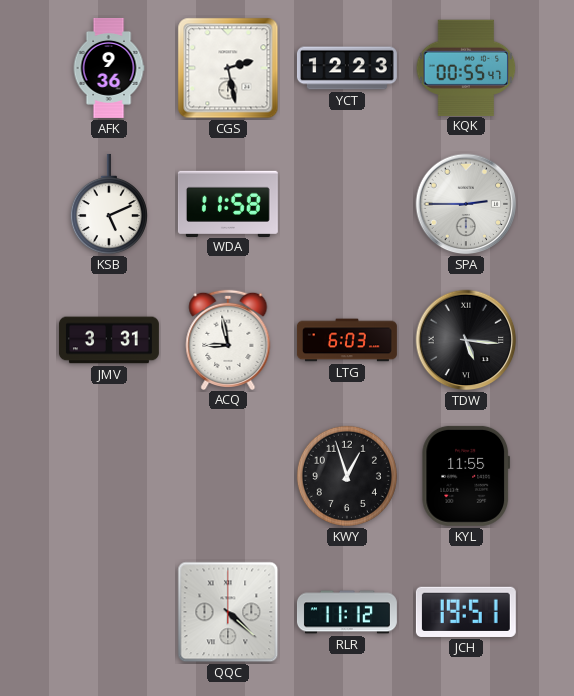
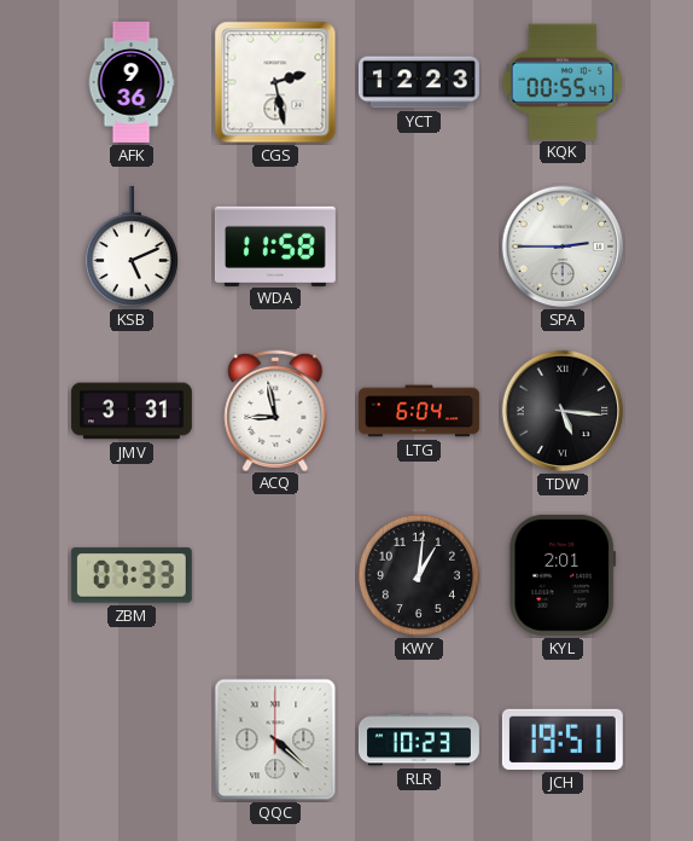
LTG: 6:03 -> 6:04 (419, 411)
ZBM: none -> 07:33 (132, 575)
KWY: 12:57 -> 1:01 (419, 575)
KYL: 11:55 -> 2:01 (563, 575)
RLR: 11:12 -> 10:23 (419, 739)
